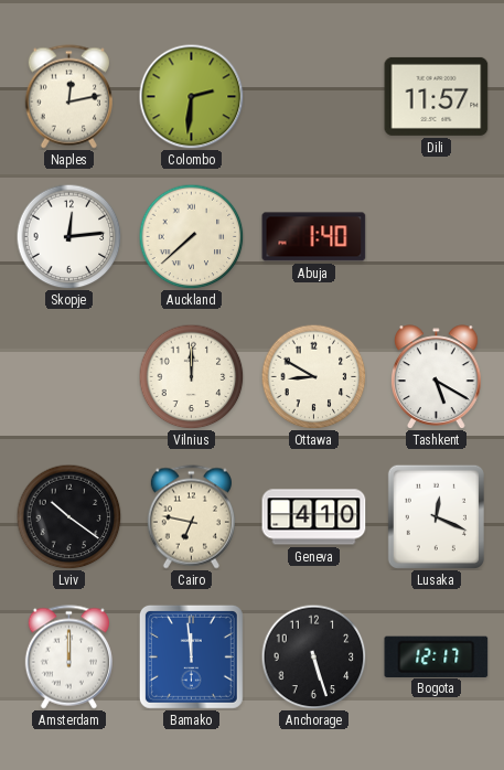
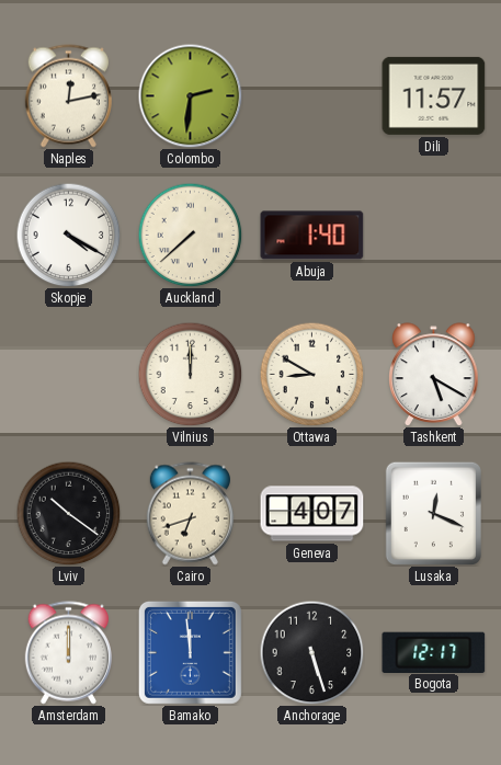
Skopje: 12:14 -> 4:20 (68, 235)
Cairo: 6:47 -> 6:42 (190, 514)
Geneva: 4:10 -> 4:07 (312, 514)
